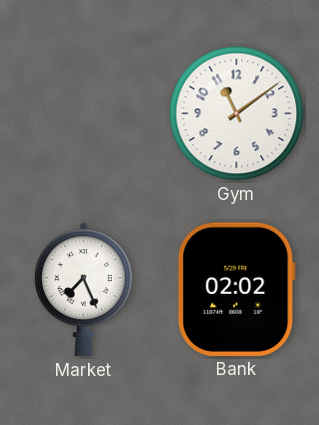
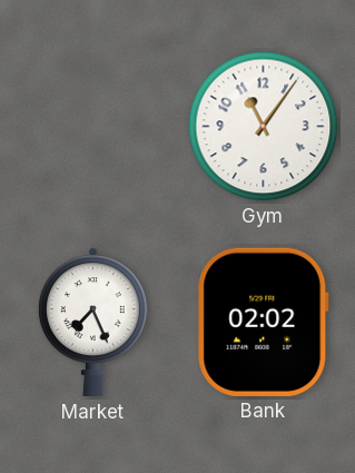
Gym: 11:09 -> 11:06 (264, 127)
